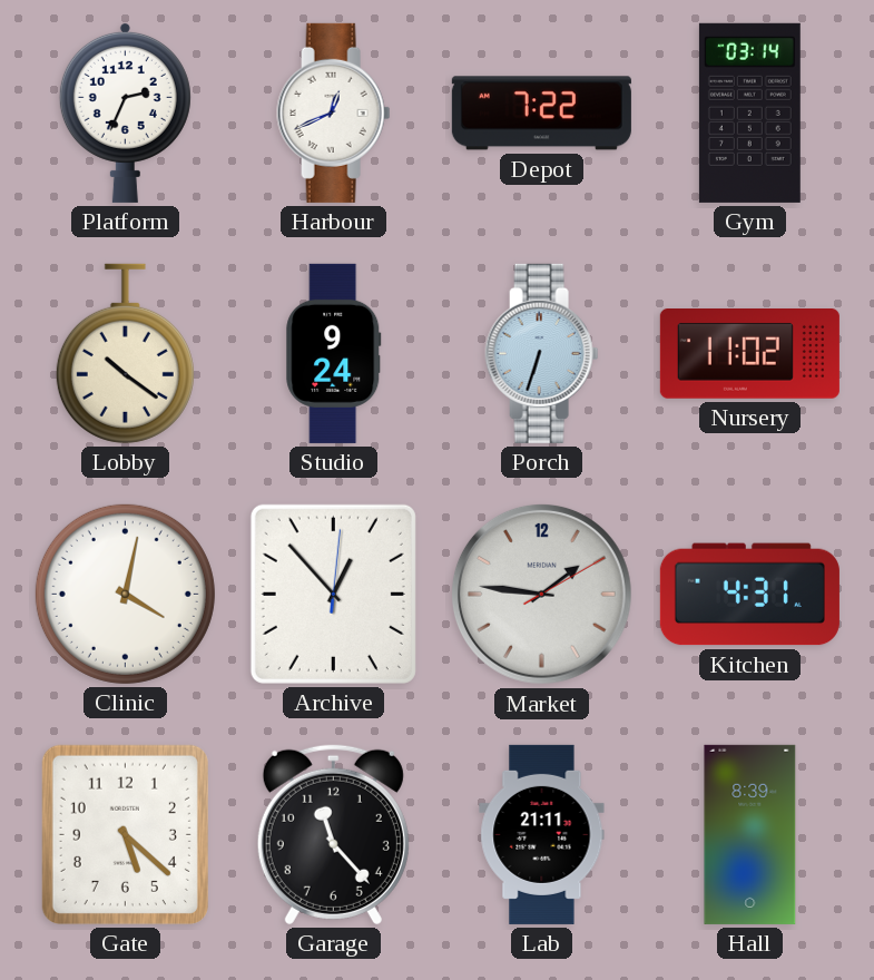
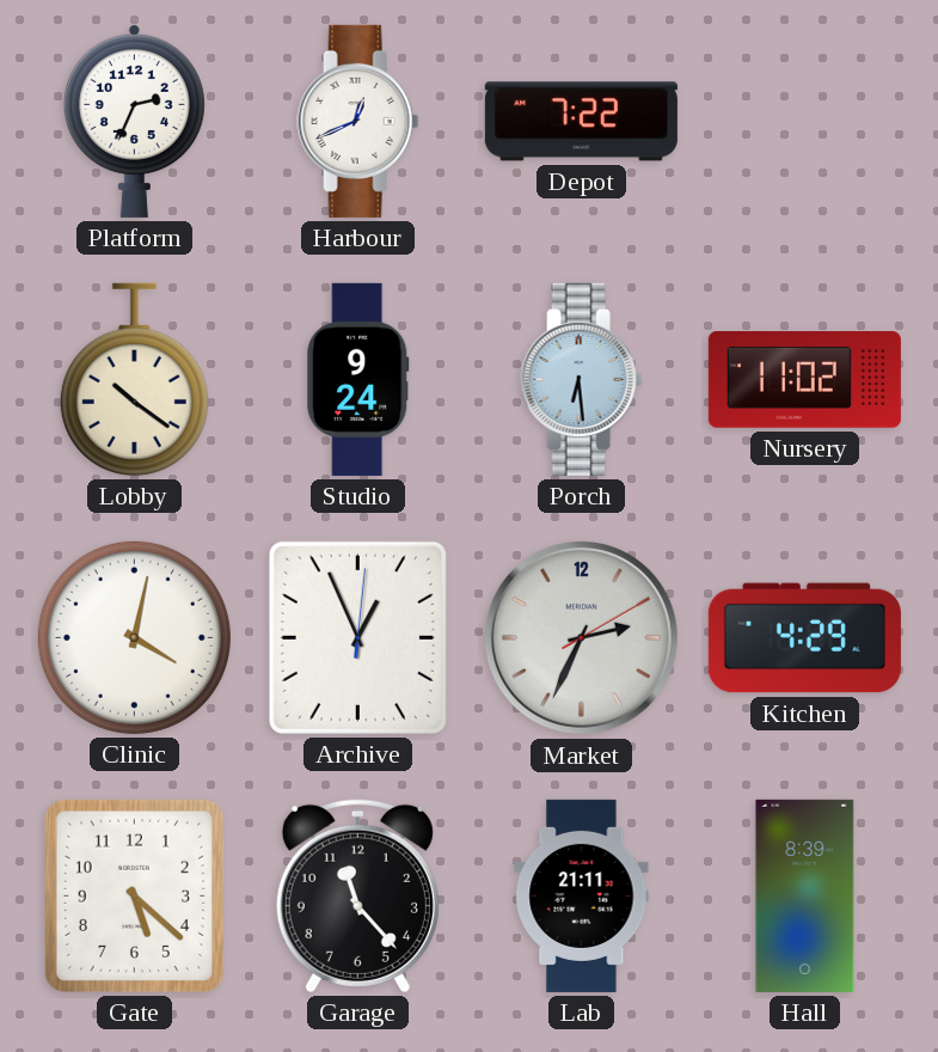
Gym: 03:14 -> none (749, 112)
Porch: 6:33 -> 6:29 (582, 379)
Archive: 12:53 -> 12:56 (357, 637)
Market: 1:46 -> 2:34 (581, 637)
Kitchen: 4:31 -> 4:29 (804, 638)
